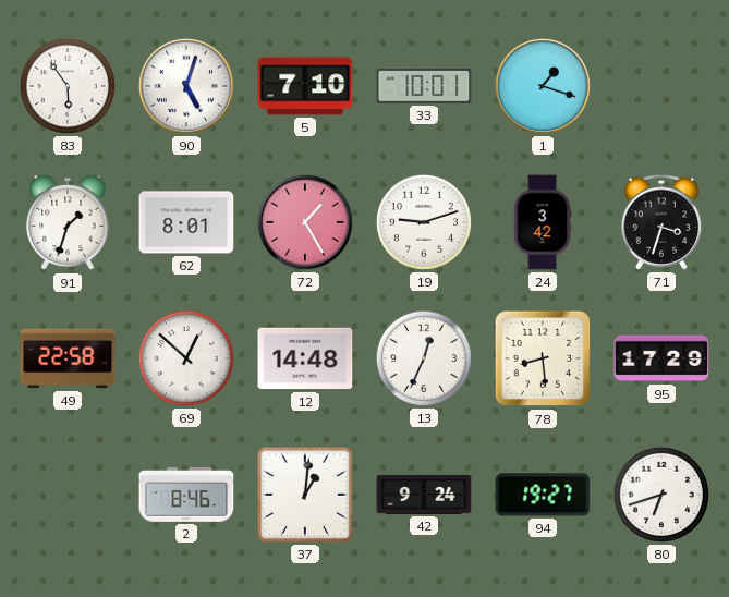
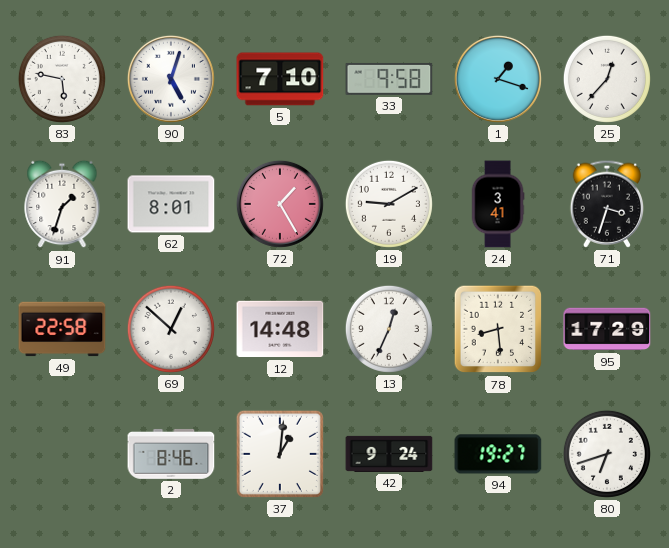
83: 5:54 -> 5:47 (62, 79)
33: 10:01 -> 9:58 (389, 79)
25: none -> 12:37 (607, 79)
19: 9:12 -> 9:10 (389, 204)
24: 3:42 -> 3:41 (498, 204)
